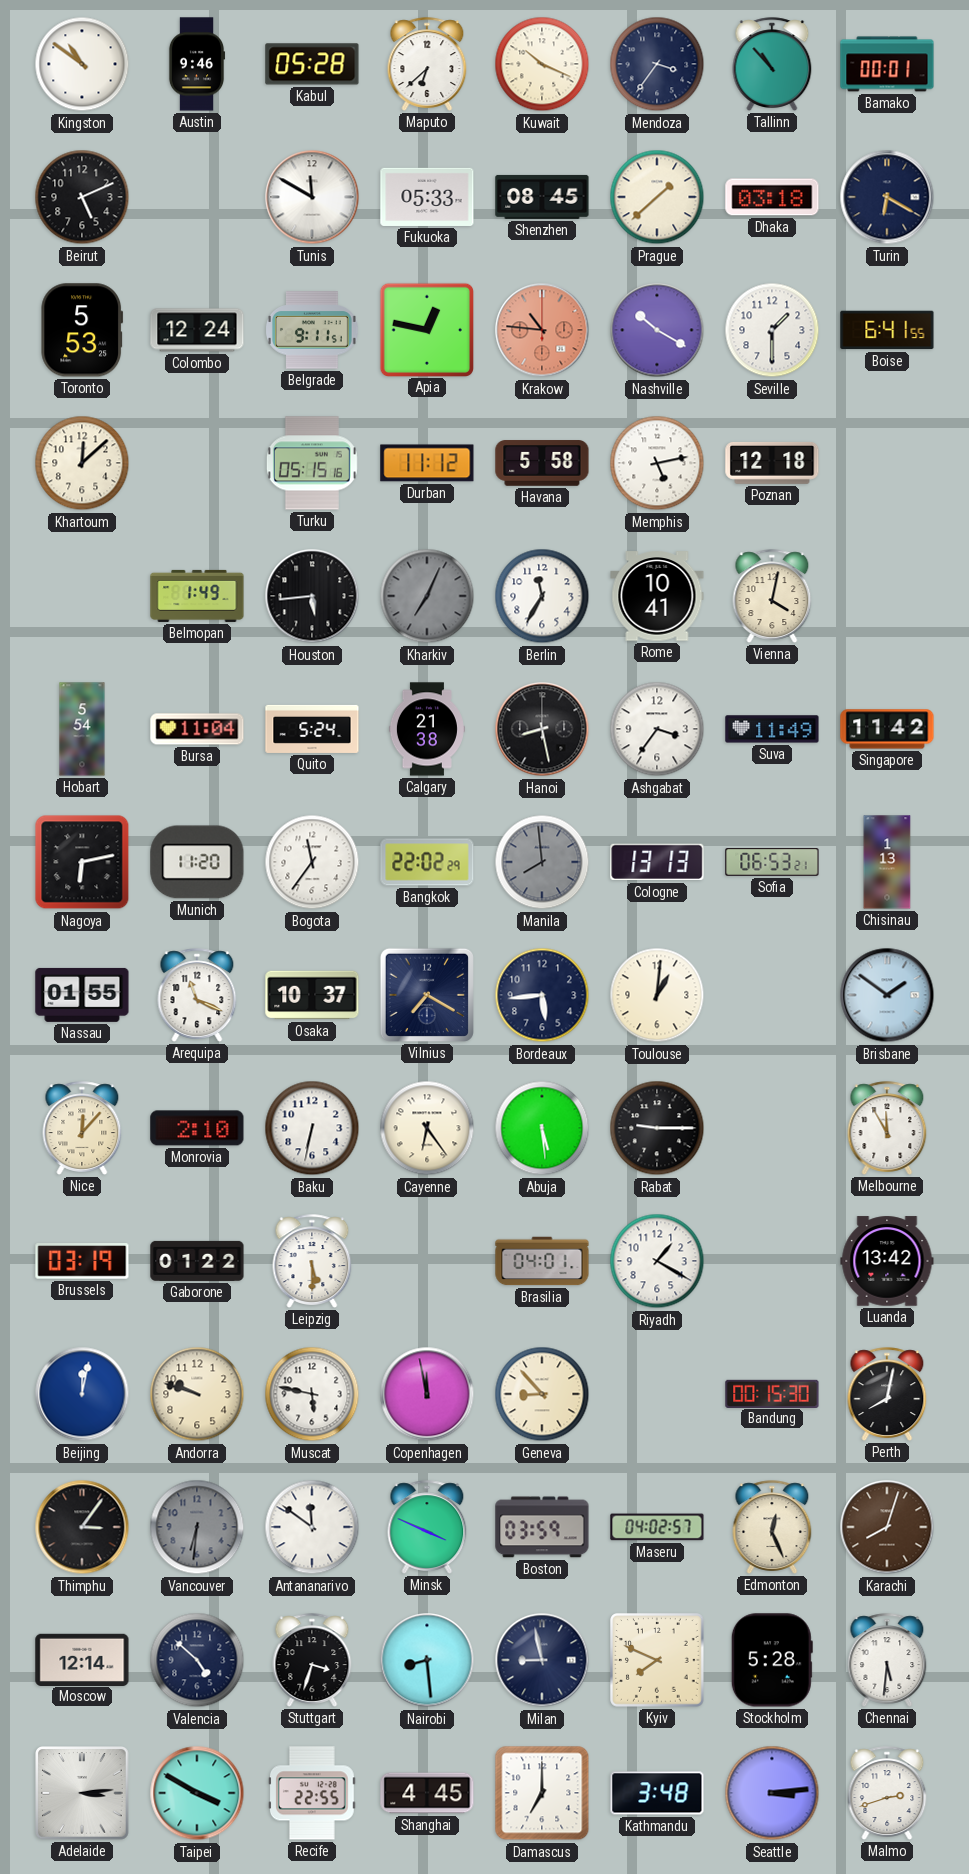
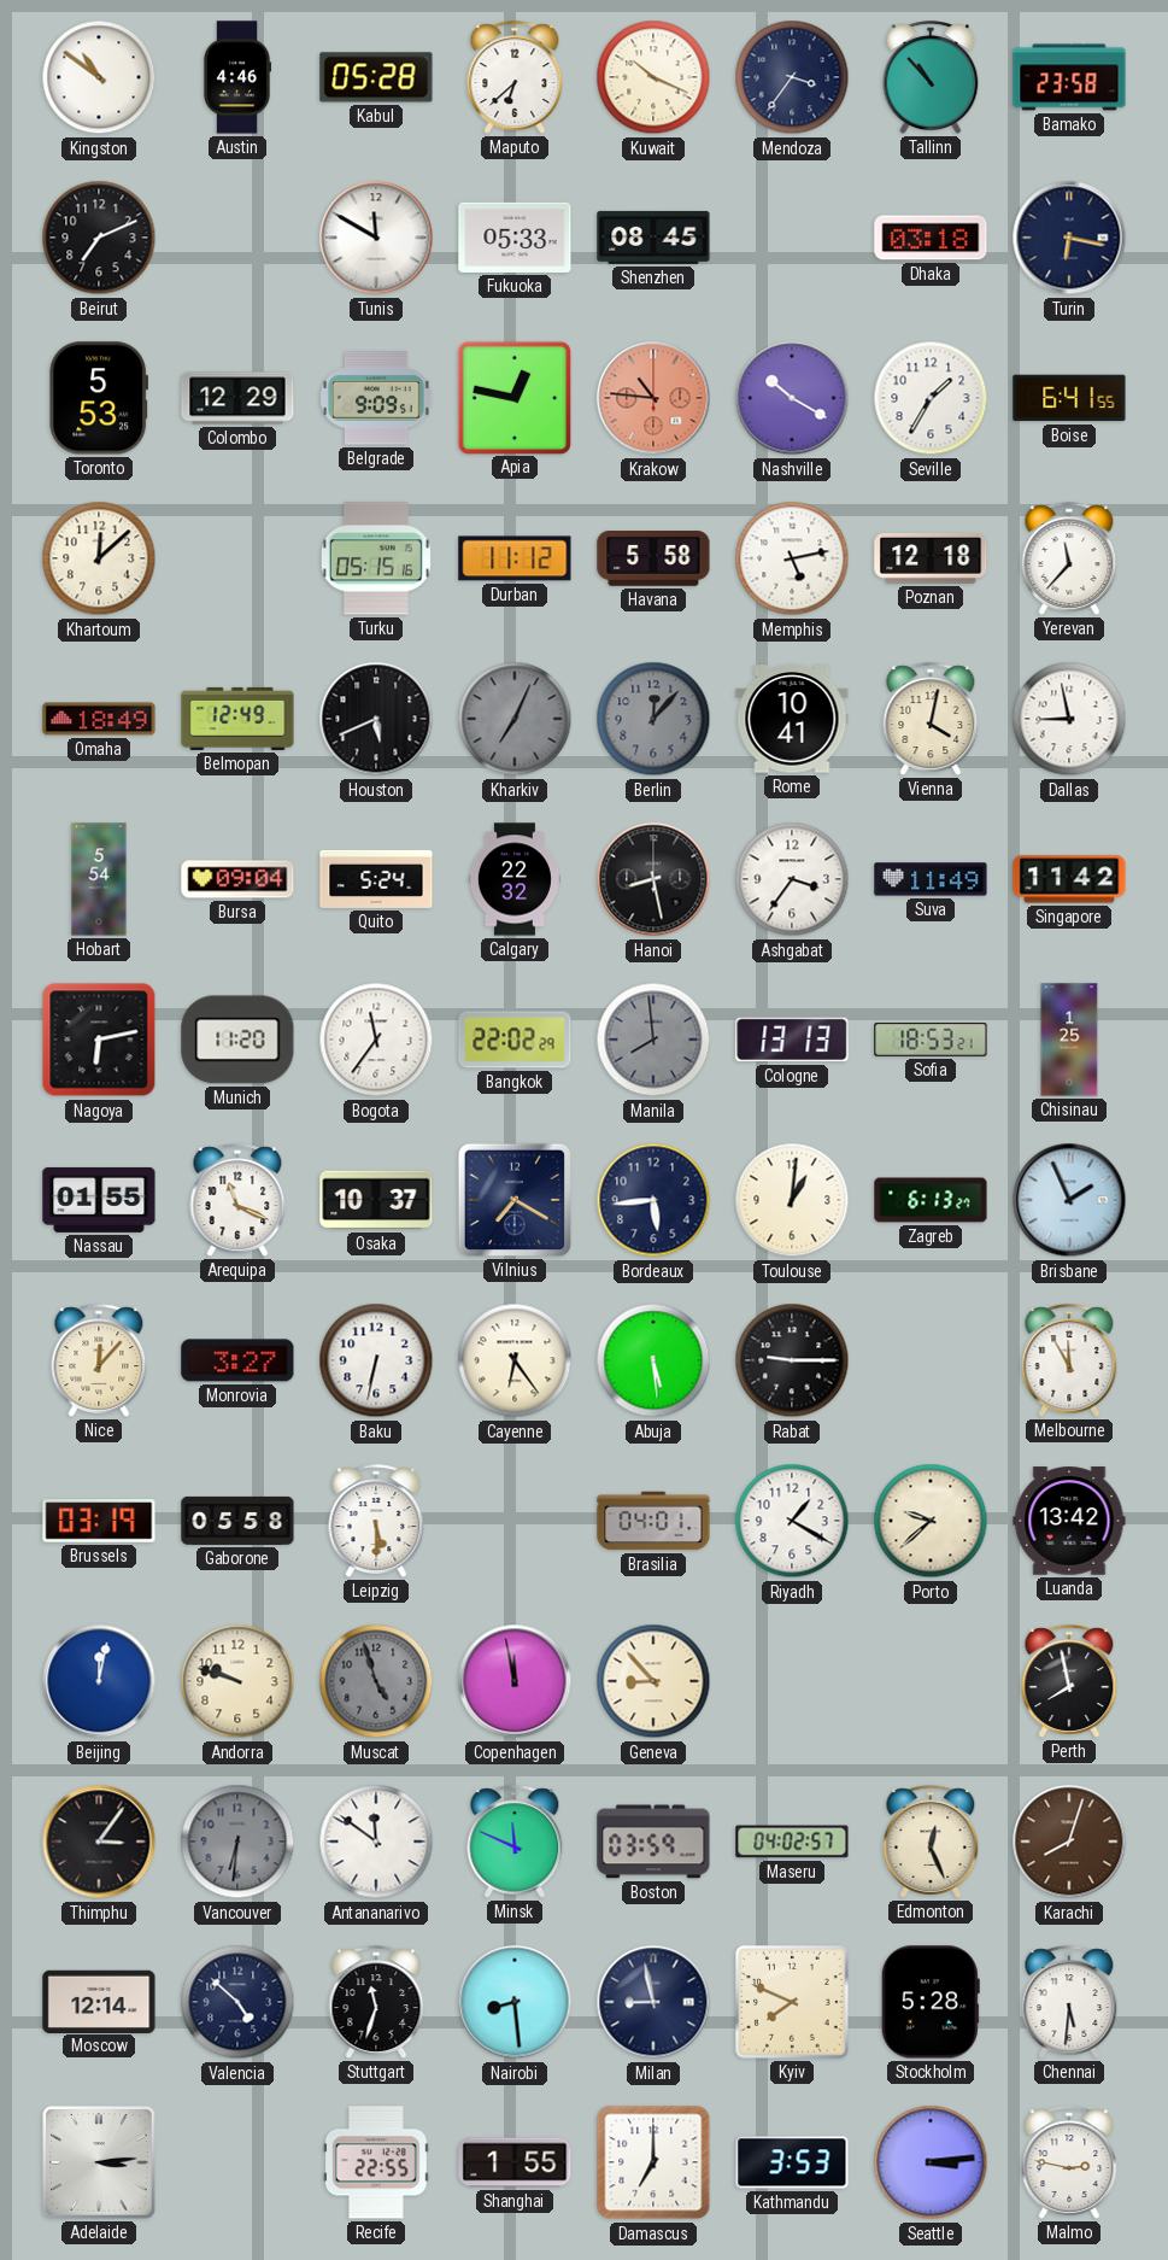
Austin: 9:46 -> 4:46 (237, 77)
Bamako: 00:01 -> 23:58 (1069, 77)
Beirut: 5:11 -> 7:11 (99, 238)
Prague: 1:38 -> none (657, 197)
Turin: 6:20 -> 6:17 (1069, 238)
Colombo: 12:24 -> 12:29 (237, 398)
Belgrade: 9:11 -> 9:09 (376, 398)
Seville: 1:30 -> 1:35 (931, 398)
Yerevan: none -> 11:37 (1069, 558)
Omaha: none -> 18:49 (99, 719)
Belmopan: 1:49 -> 12:49 (237, 719)
Houston: 5:44 -> 5:41 (376, 719)
Berlin: 11:35 -> 12:07 (653, 719)
Berlin dial: white -> grey (653, 719)
Dallas: none -> 8:58 (1069, 719)
Bursa: 11:04 -> 09:04 (237, 879)
Calgary: 21:38 -> 22:32 (515, 879)
Sofia: 06:53 -> 18:53 (931, 1040)
Chisinau: 1:13 -> 1:25 (1069, 1040)
Zagreb: none -> 6:13 (931, 1200)
Brisbane: 1:51 -> 1:56 (1069, 1200)
Monrovia: 2:10 -> 3:27 (237, 1360)
Gaborone: 01:22 -> 05:58 (237, 1521)
Porto: none -> 9:38 (931, 1521)
Muscat: 5:47 -> 4:57 (376, 1681)
Muscat dial: white -> grey (376, 1681)
Bandung: 00:15 -> none (772, 1393)
Perth: 8:02 -> 7:58 (1069, 1681)
Minsk: 3:49 -> 11:49 (515, 1842)
Stuttgart: 3:33 -> 11:33 (376, 2002)
Taipei: 3:50 -> none (197, 1793)
Shanghai: 4:45 -> 1:55 (515, 2162)
Kathmandu: 3:48 -> 3:53 (792, 2162)
Malmo: 2:42 -> 2:47 (1069, 2162)
